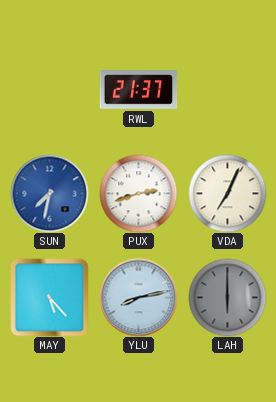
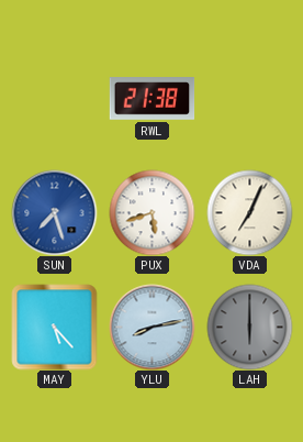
RWL: 21:37 -> 21:38 (151, 99)
SUN: 7:32 -> 7:27 (54, 212)
PUX: 2:42 -> 5:42 (151, 212)
